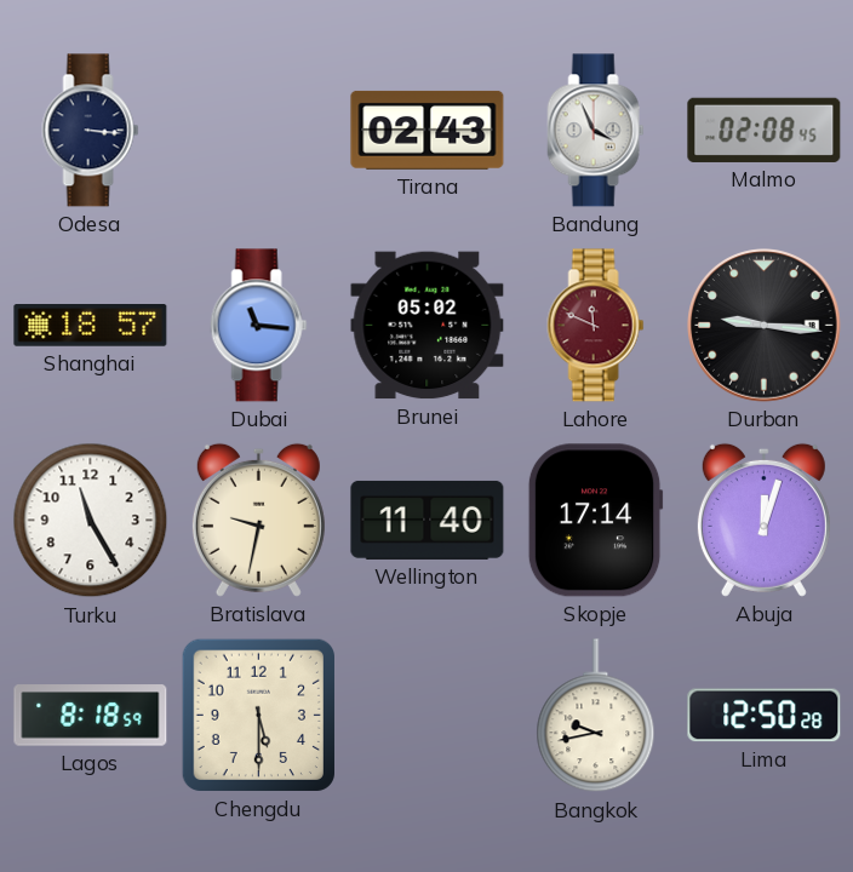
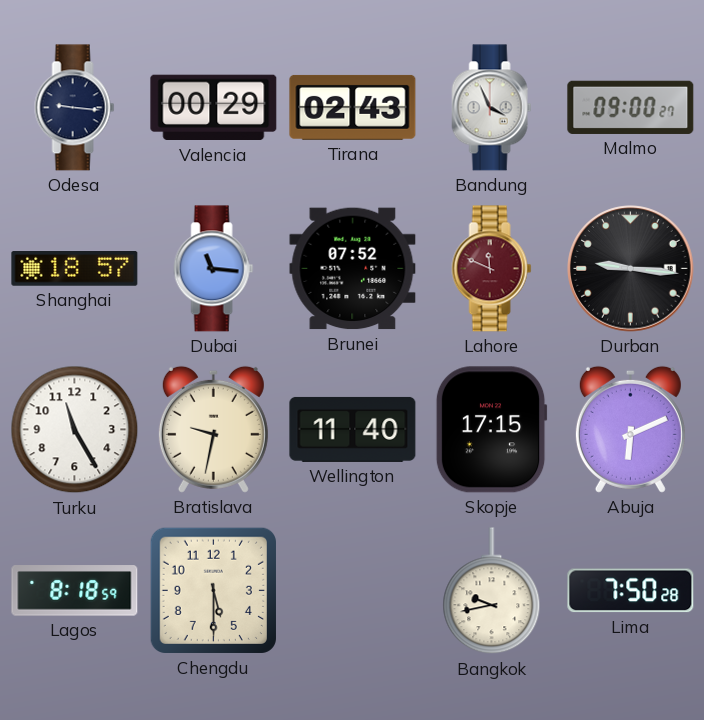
Odesa: 3:16 -> 9:16 (75, 108)
Valencia: none -> 00:29 (214, 108)
Malmo: 02:08 -> 09:00 (631, 107)
Brunei: 05:02 -> 07:52 (353, 269)
Skopje: 17:14 -> 17:15 (491, 430)
Abuja: 12:03 -> 6:11 (630, 429)
Lima: 12:50 -> 7:50 (631, 591)
